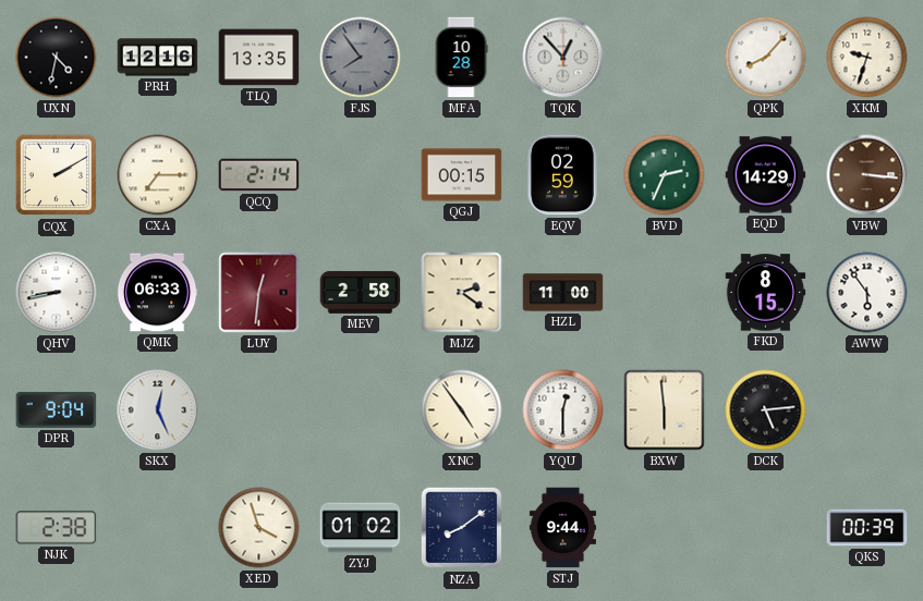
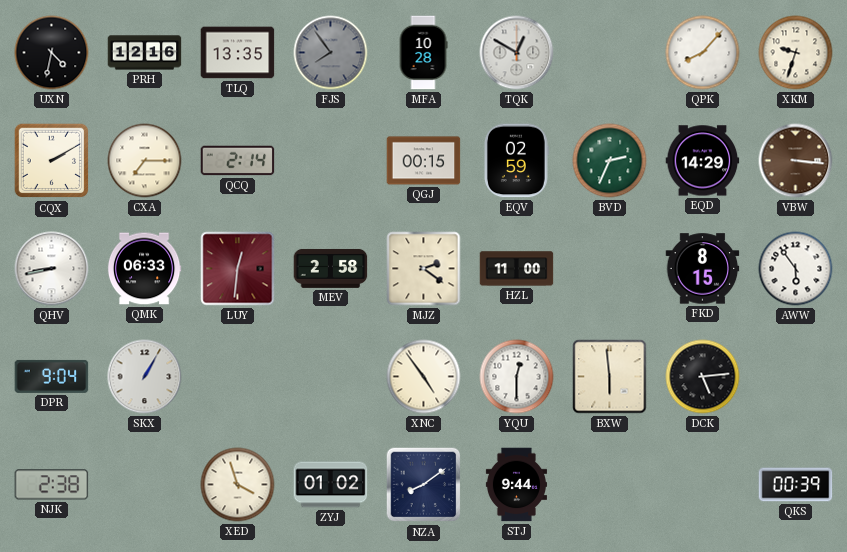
TQK: 12:53 -> 12:50 (517, 53)
SKX: 12:26 -> 1:05 (145, 377)
